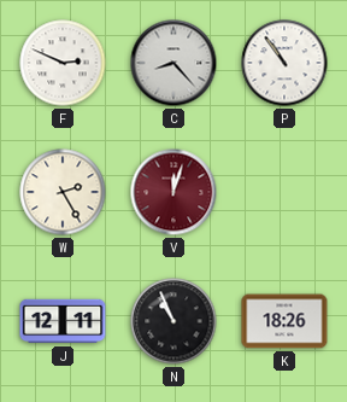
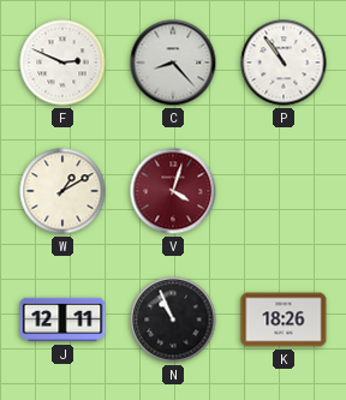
W: 2:25 -> 1:10 (62, 191)
V: 12:03 -> 4:03 (173, 191)
